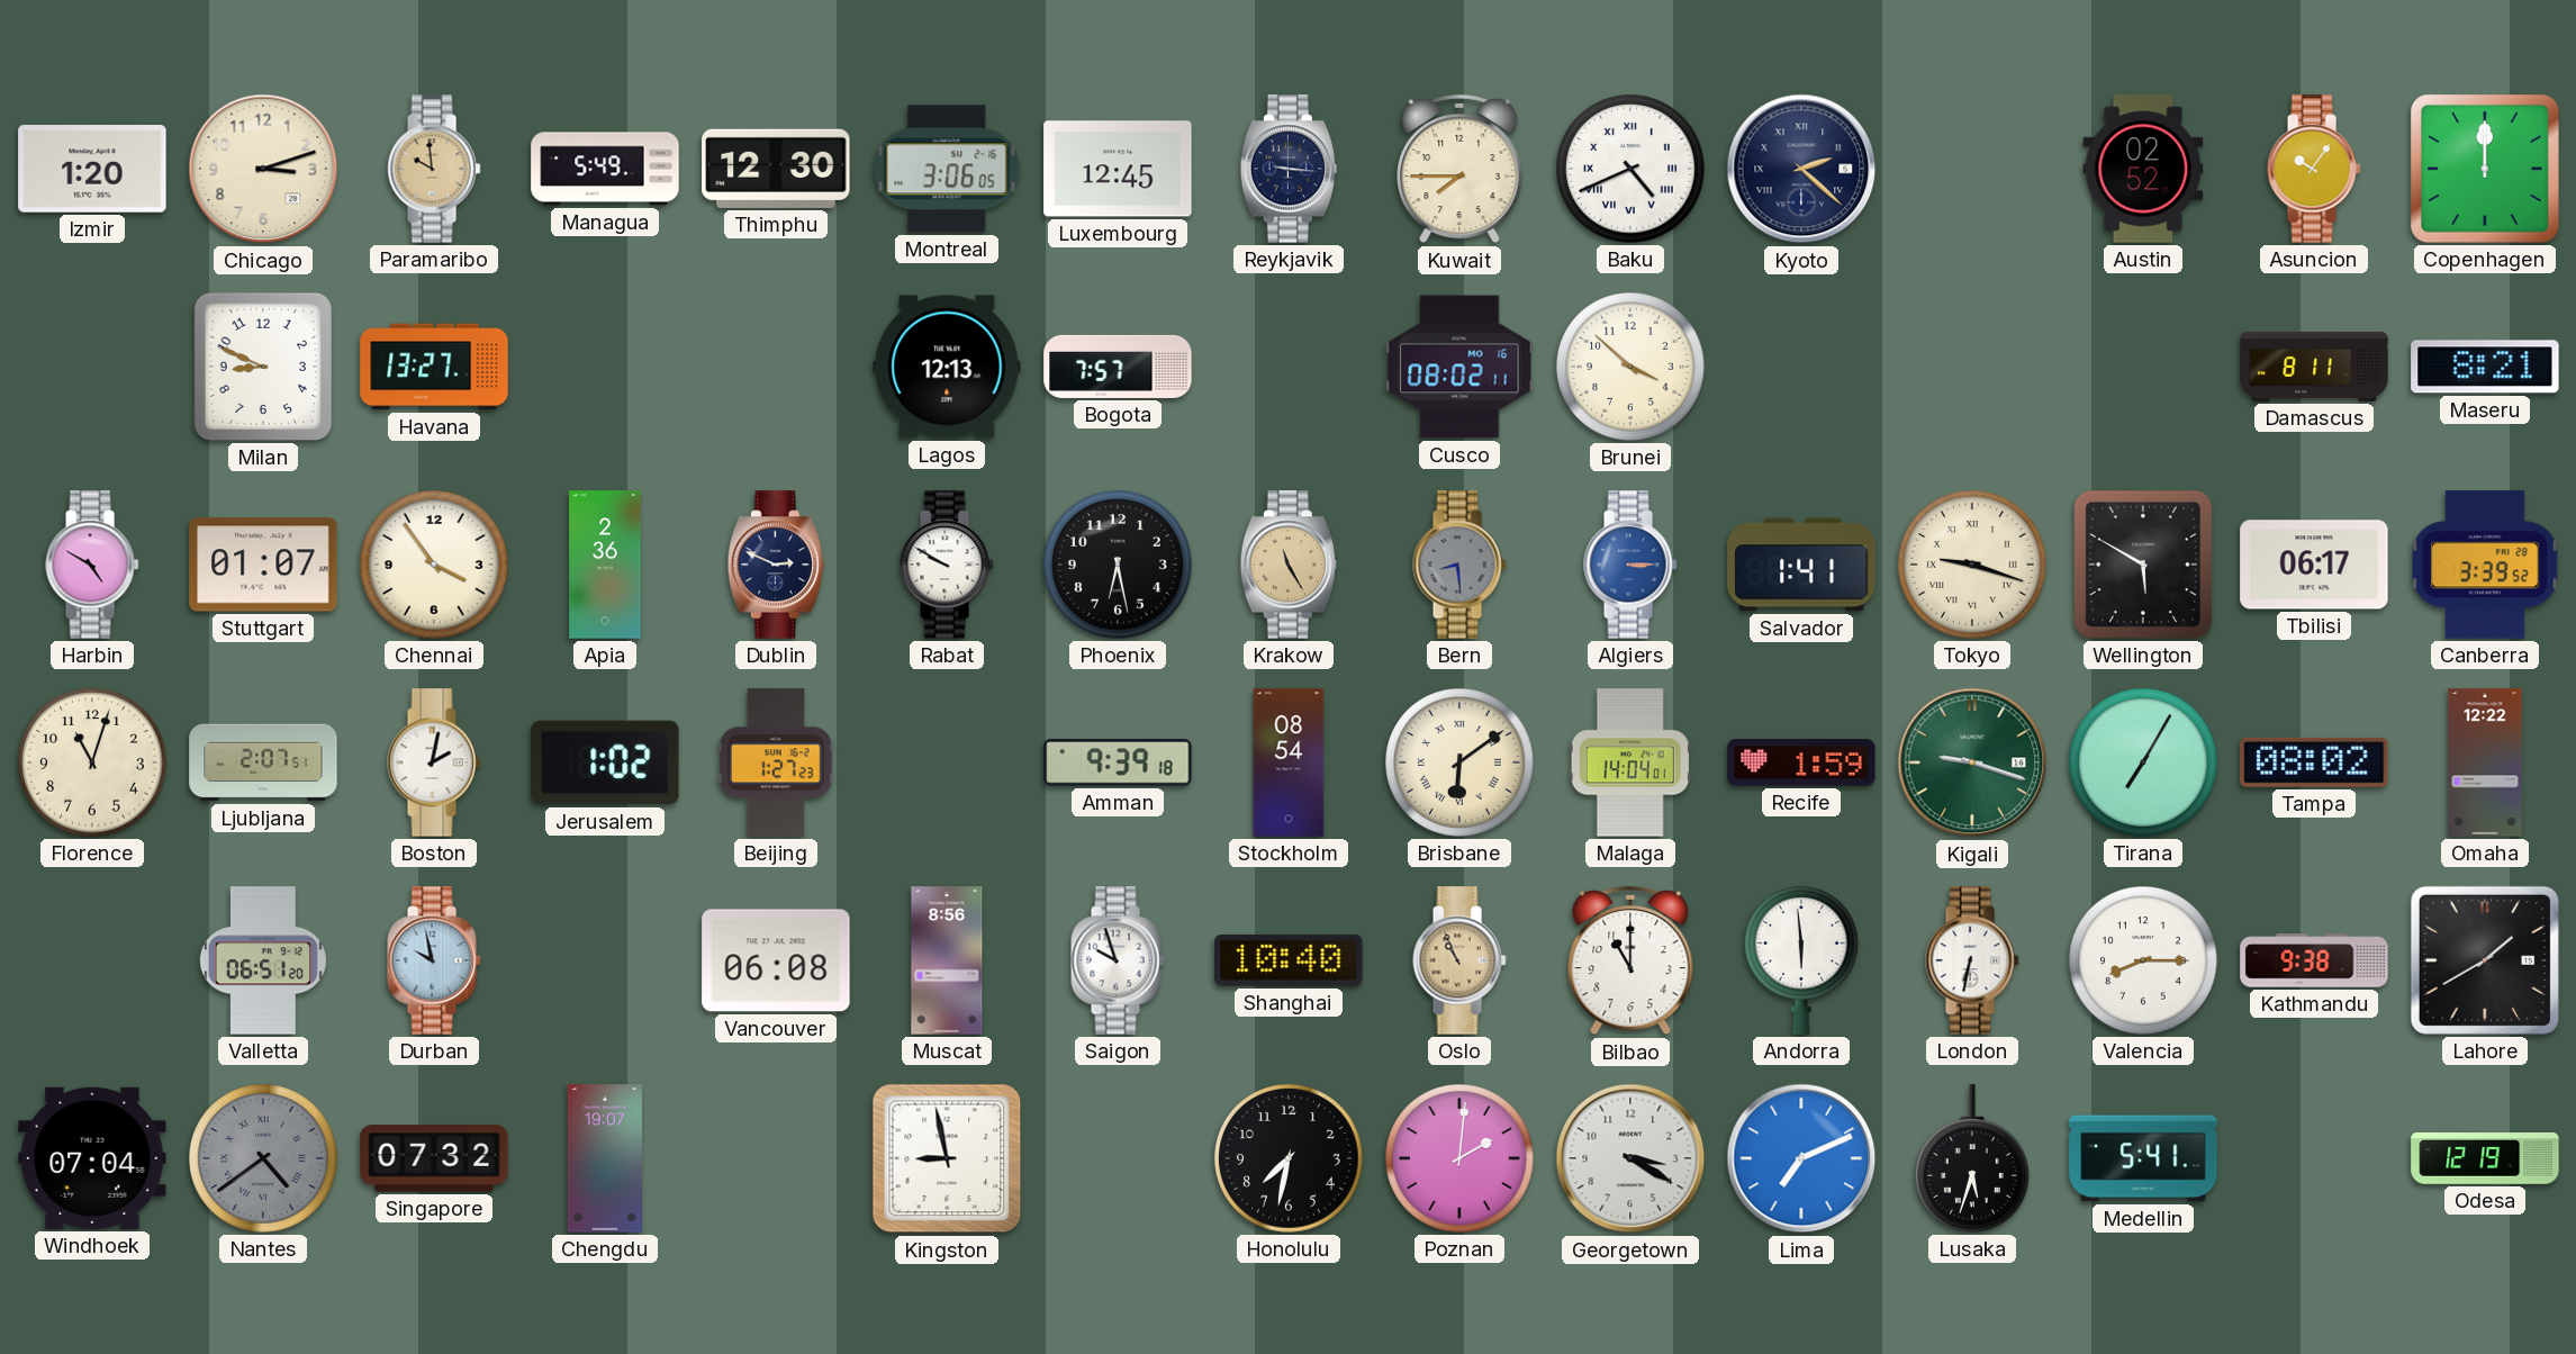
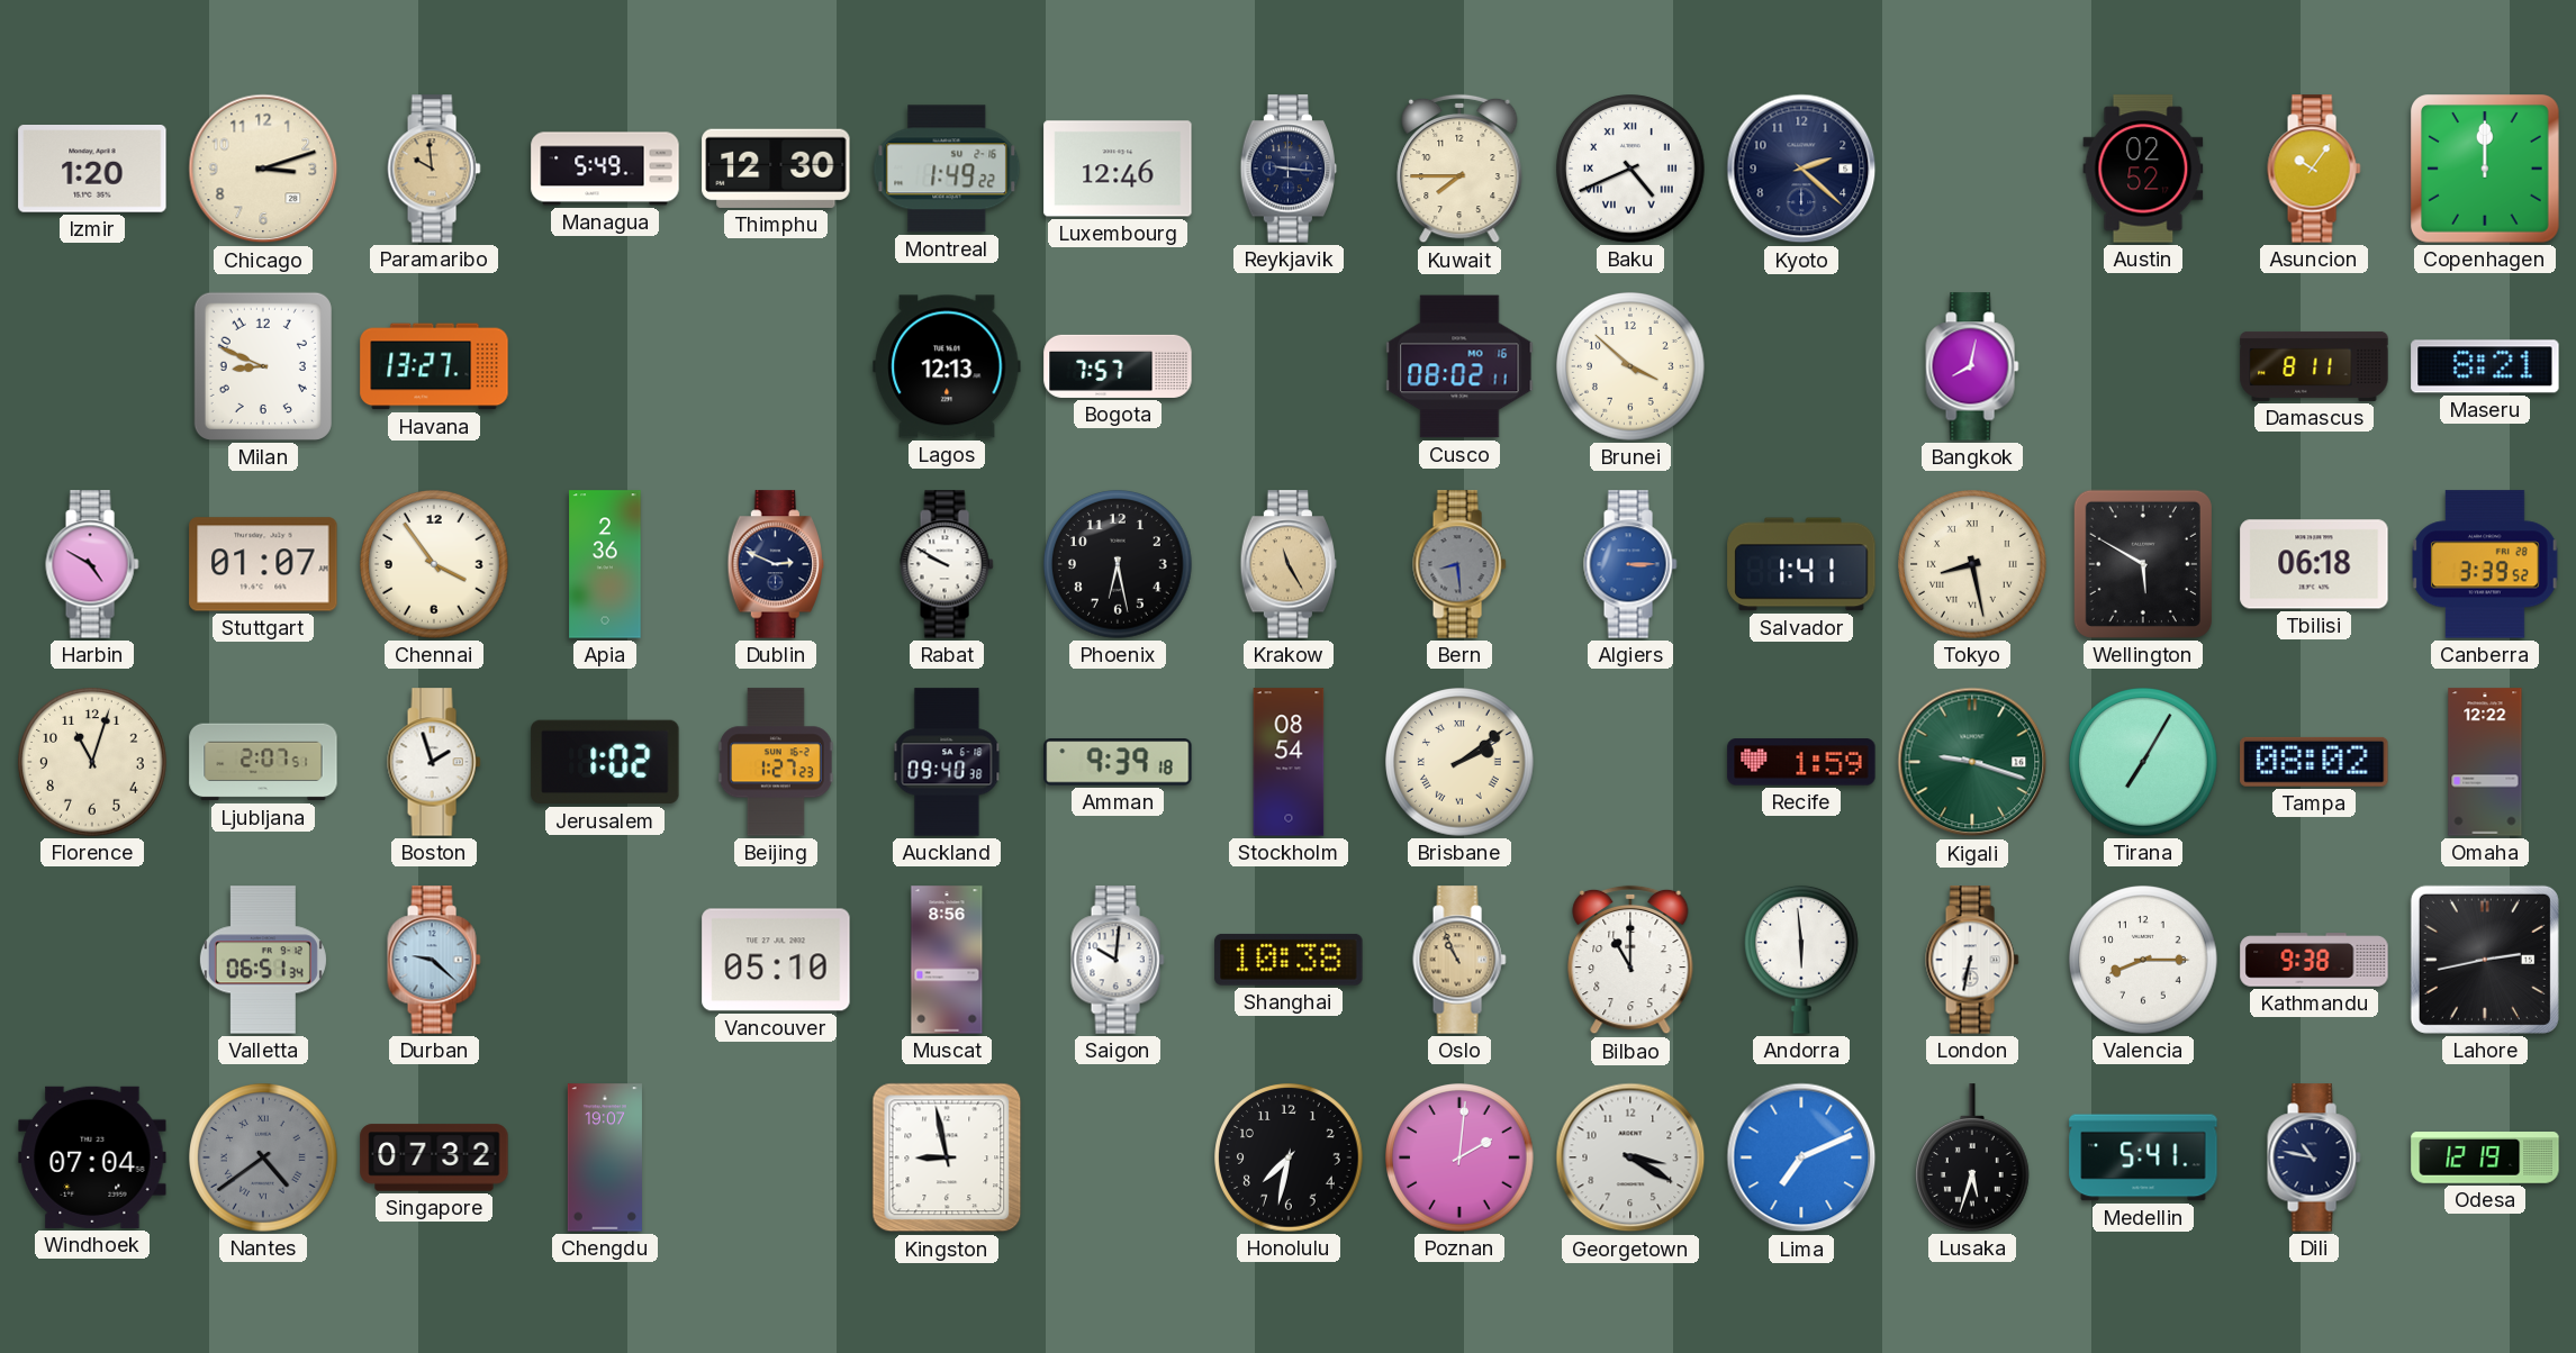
Montreal: 3:06 -> 1:49 (947, 169)
Luxembourg: 12:45 -> 12:46 (1118, 169)
Kyoto numerals: Roman -> Arabic (1801, 169)
Bangkok: none -> 8:02 (1972, 366)
Tokyo: 9:18 -> 8:28 (1972, 564)
Tbilisi: 06:17 -> 06:18 (2314, 564)
Boston: 2:02 -> 1:57 (434, 762)
Auckland: none -> 09:40 (947, 762)
Brisbane: 6:09 -> 2:09 (1459, 762)
Malaga: 14:04 -> none (1630, 762)
Valletta: 06:51:20 -> 06:51:34 (263, 960)
Durban: 9:58 -> 9:22 (434, 960)
Vancouver: 06:08 -> 05:10 (776, 960)
Saigon: 9:57 -> 10:01 (1118, 960)
Shanghai: 10:40 -> 10:38 (1289, 960)
Lahore: 1:40 -> 2:43 (2485, 960)
Dili: none -> 10:47 (2314, 1157)
